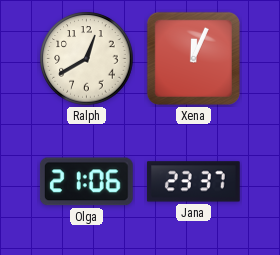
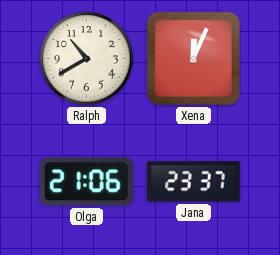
Ralph: 12:40 -> 10:40 (87, 59)
